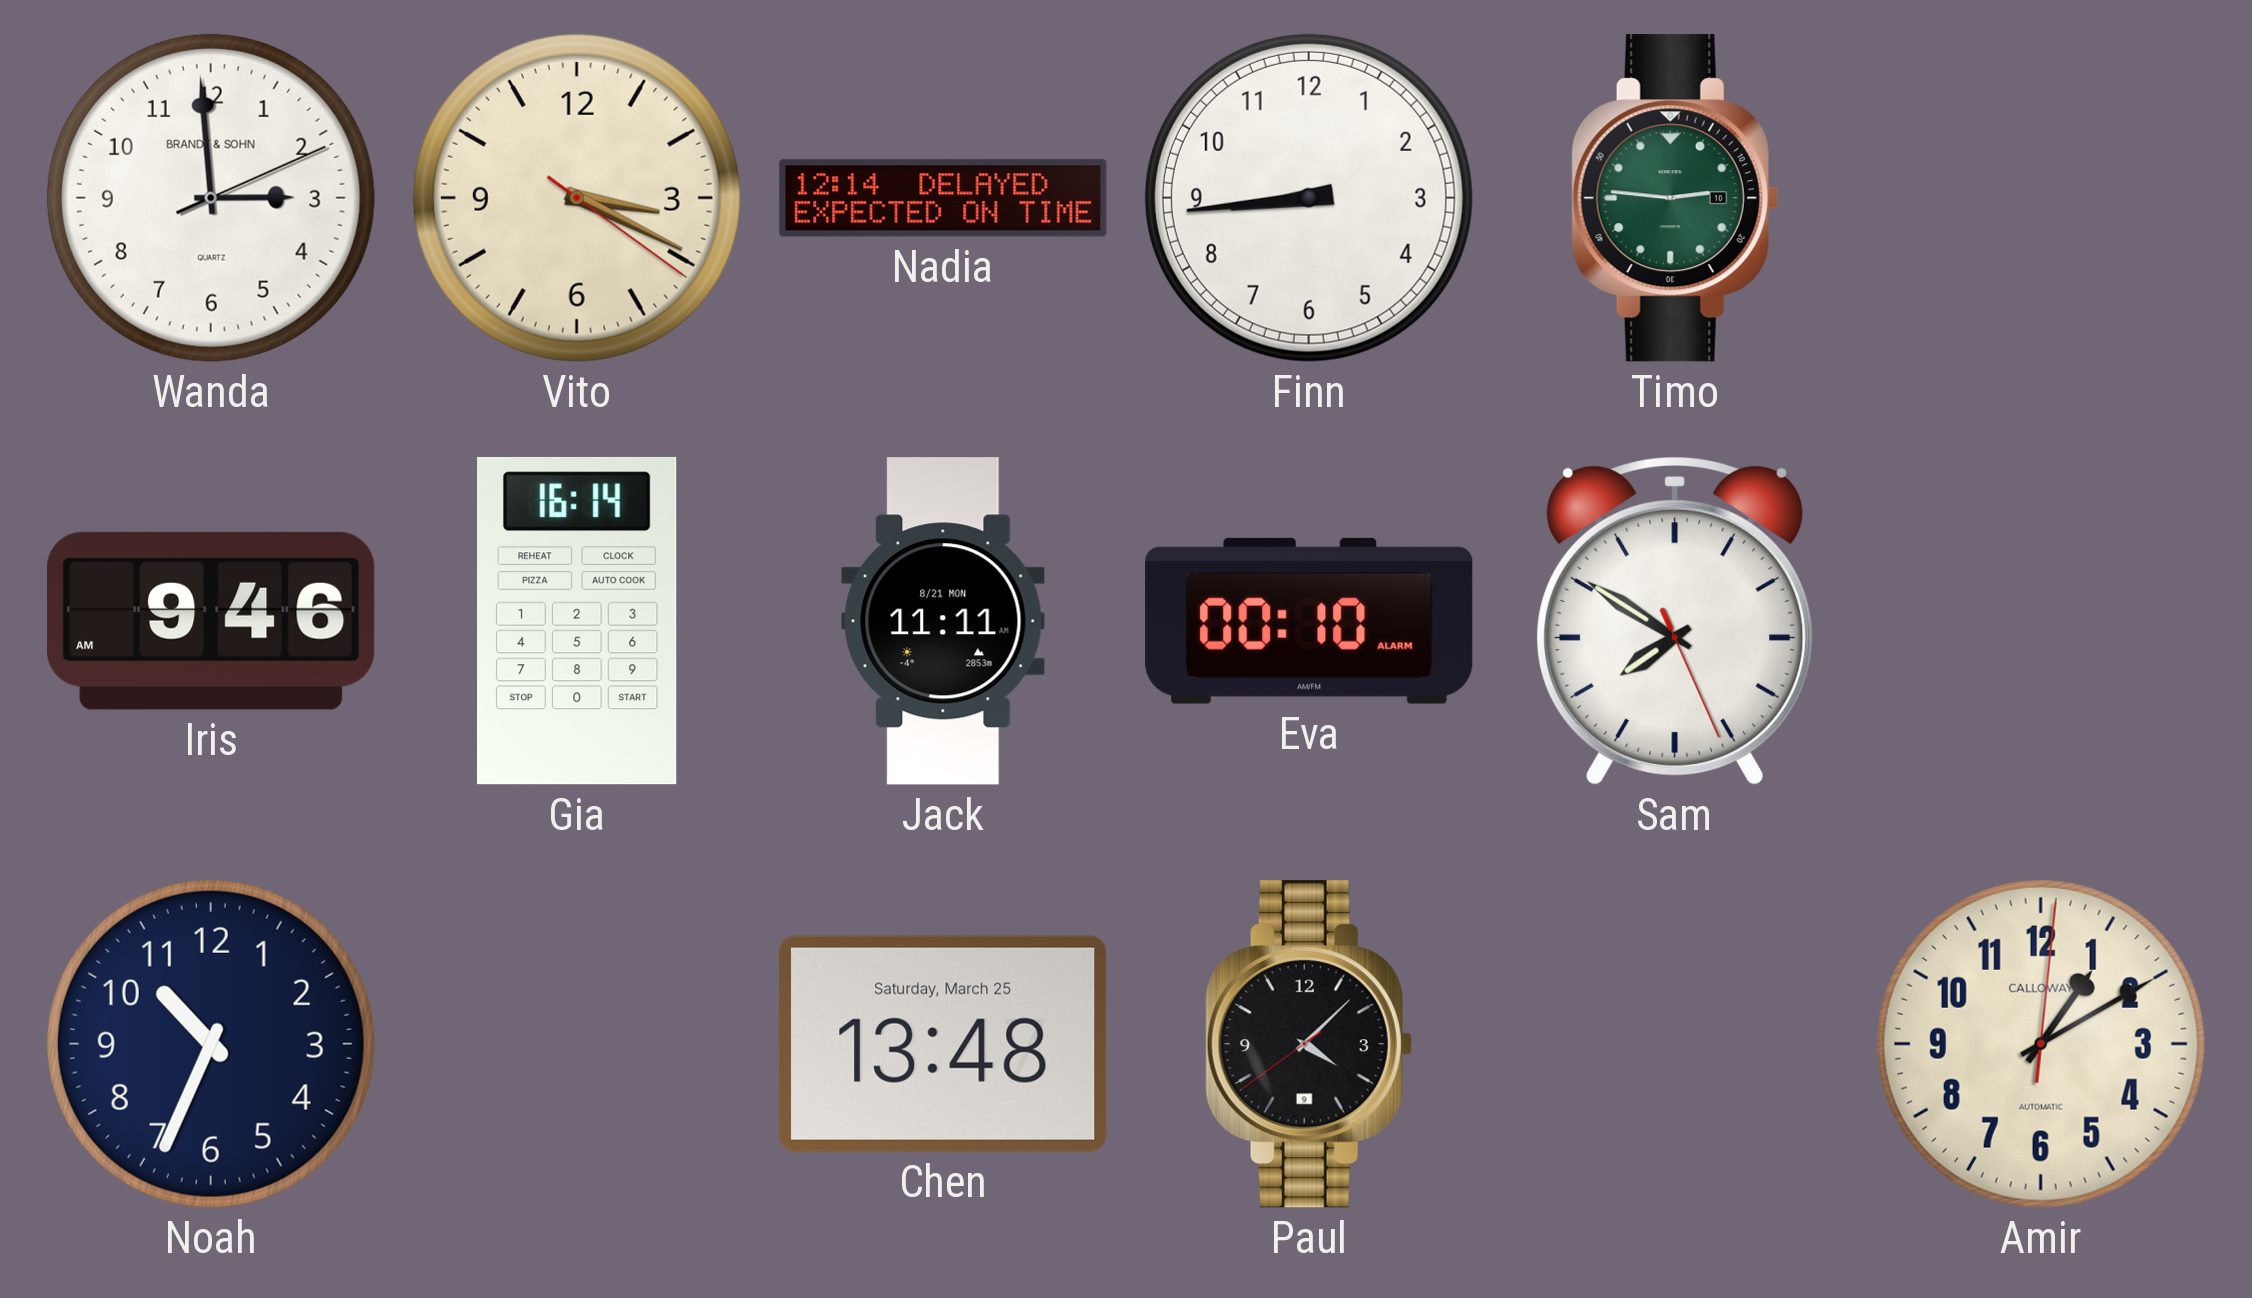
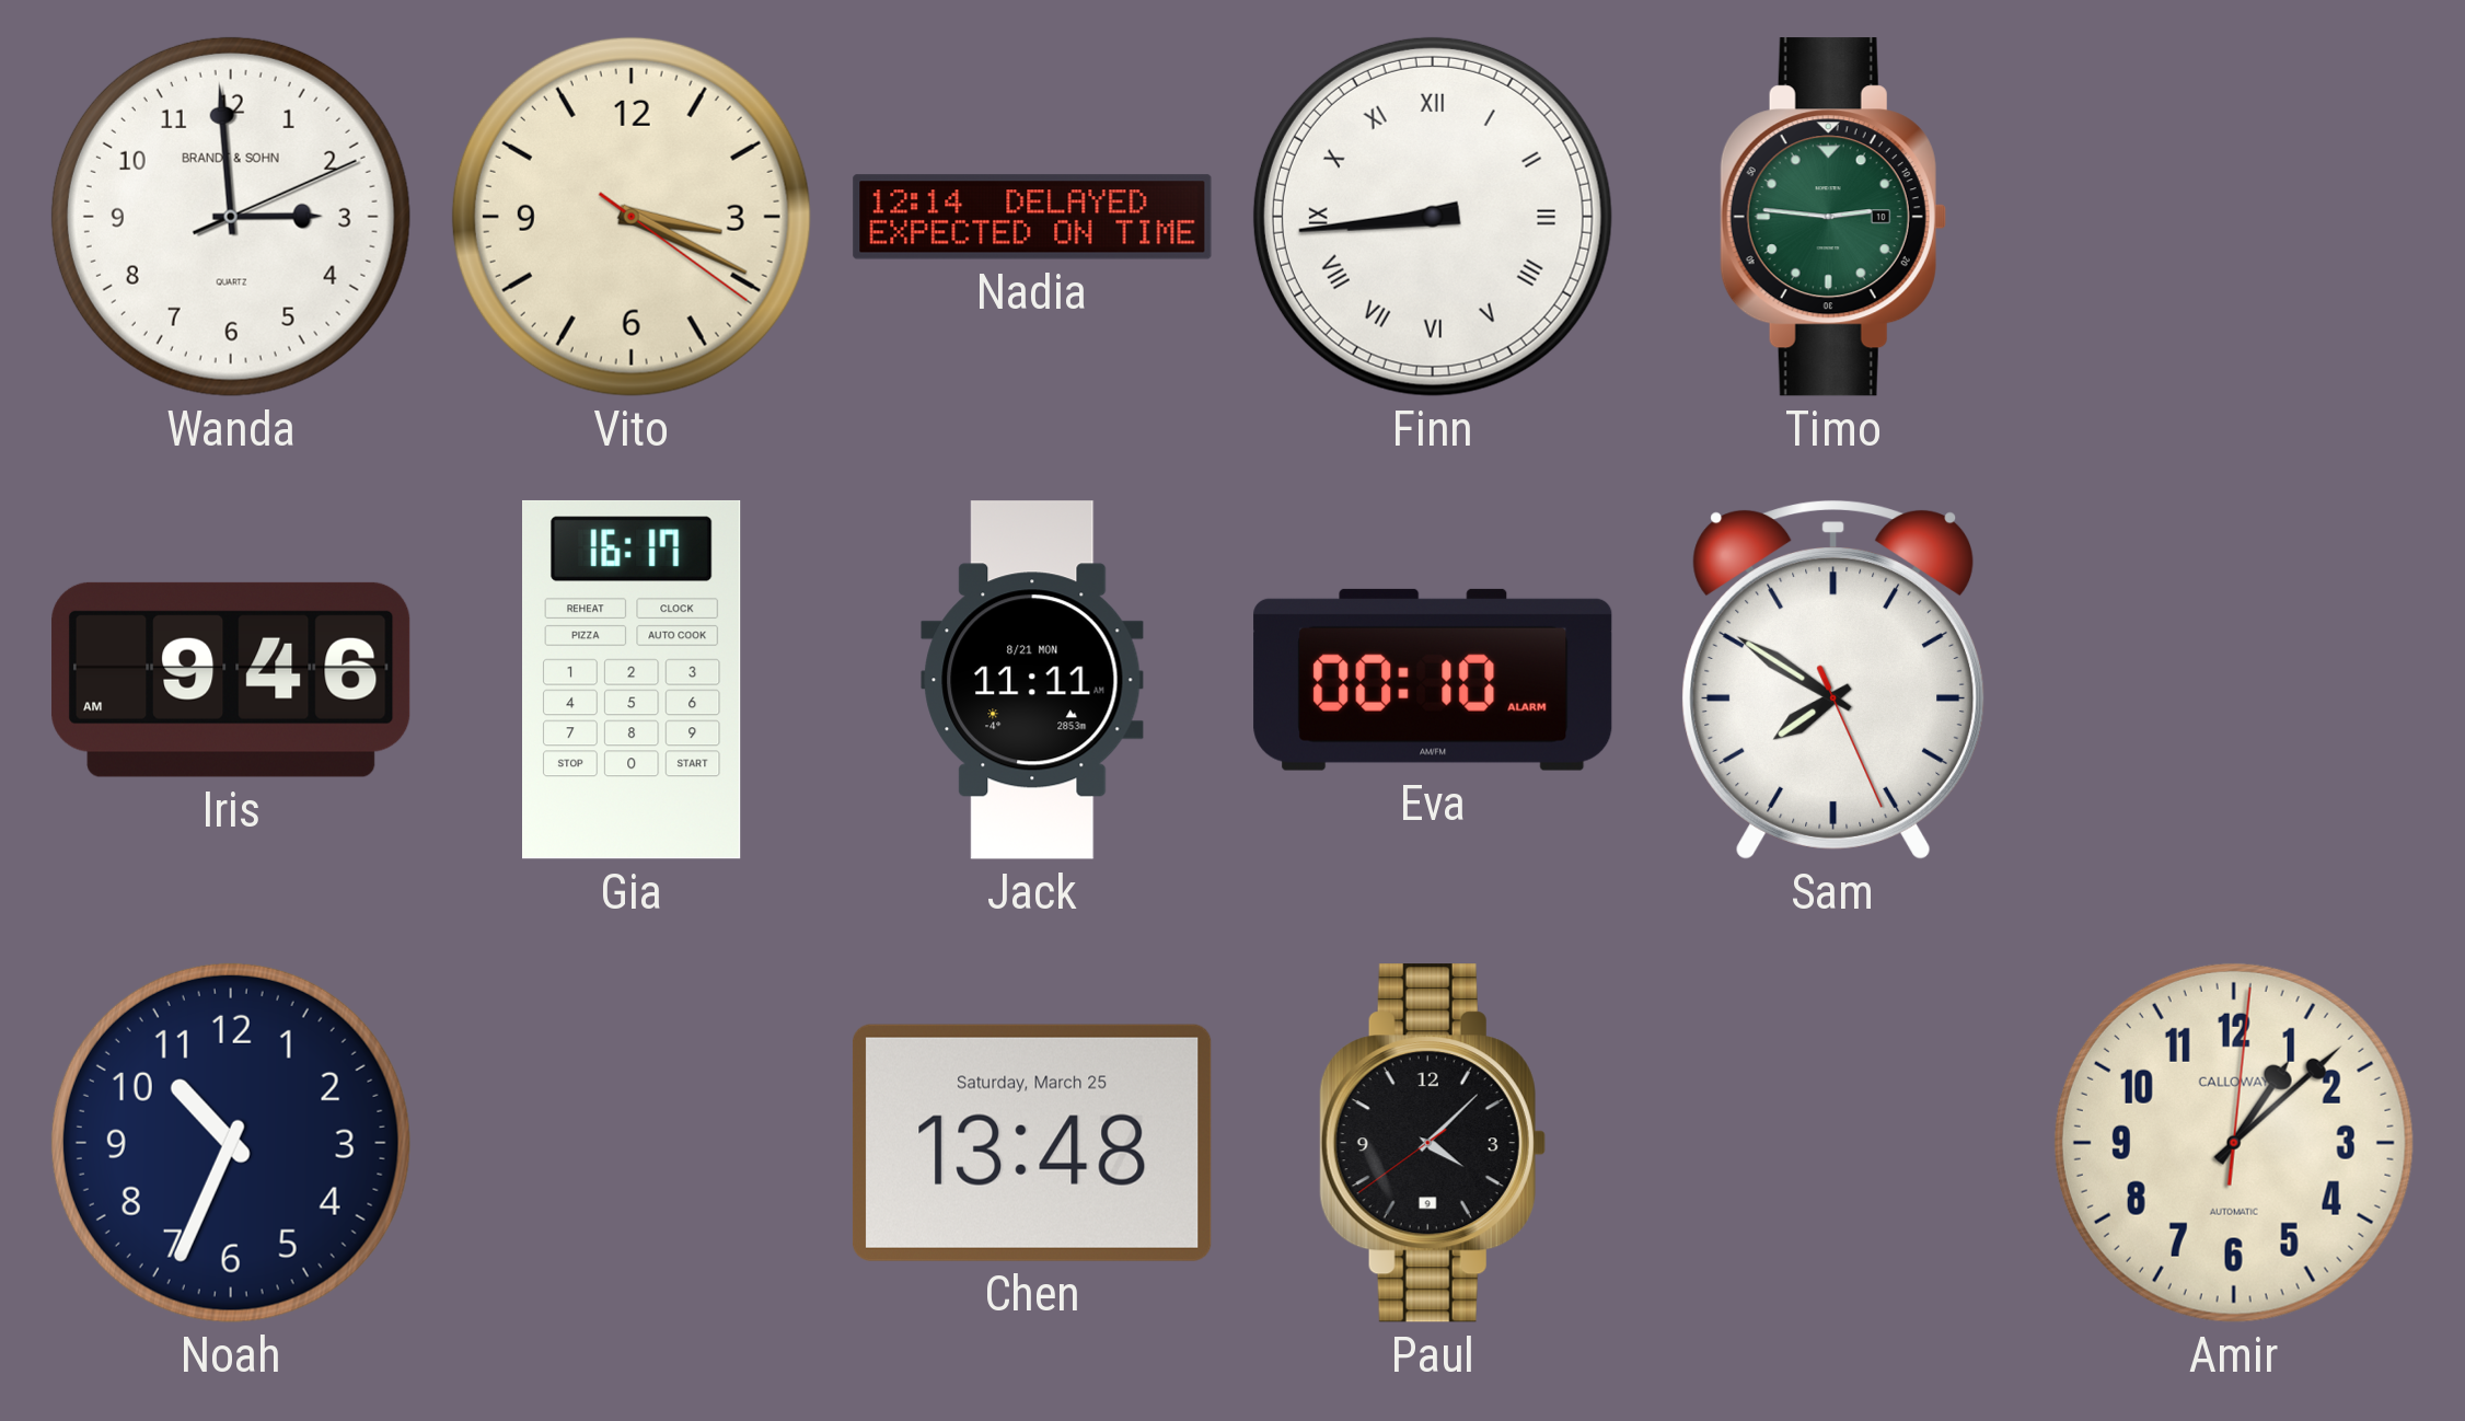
Finn numerals: Arabic -> Roman (1433, 217)
Gia: 16:14 -> 16:17 (633, 680)
Amir: 1:10 -> 1:08 (2234, 1143)
